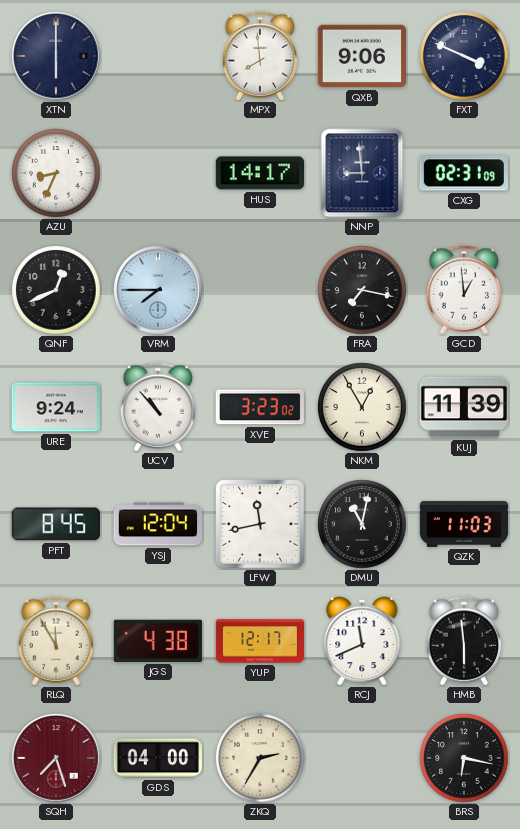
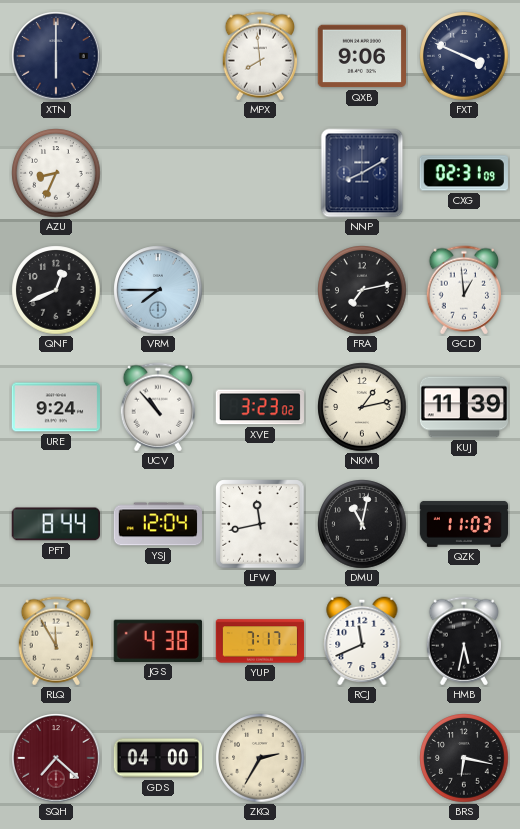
HUS: 14:17 -> none (259, 173)
NNP: 8:59 -> 8:10 (362, 173)
FRA: 7:17 -> 7:13 (362, 290)
NKM: 12:55 -> 1:13 (362, 407)
PFT: 8:45 -> 8:44 (56, 524)
YUP: 12:17 -> 7:17 (260, 641)
HMB: 5:59 -> 5:32 (463, 641)
SQH: 7:27 -> 7:22 (56, 758)
